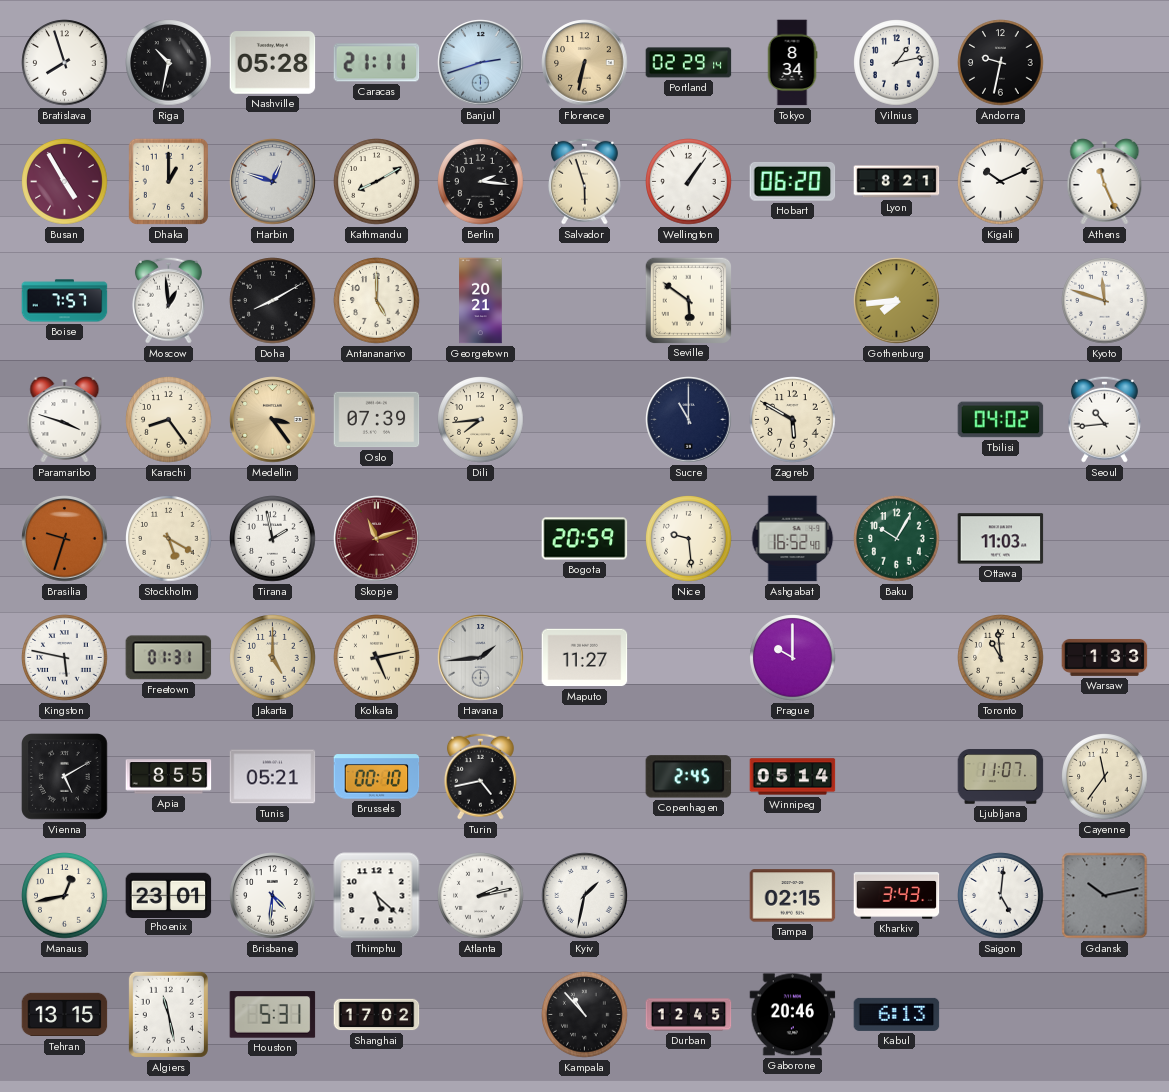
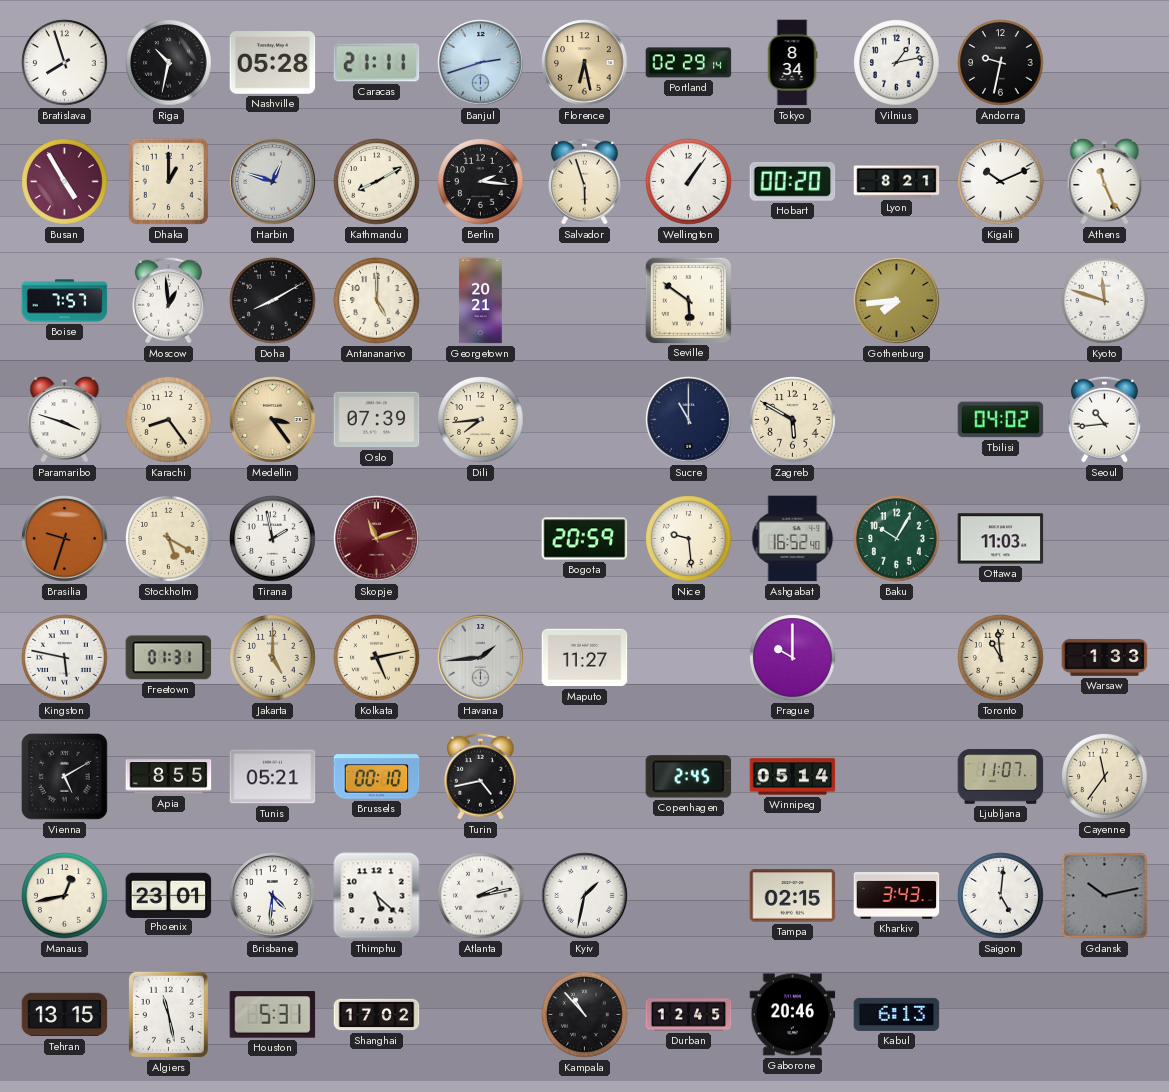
Florence: 6:32 -> 6:28 (585, 63)
Hobart: 06:20 -> 00:20 (793, 181)
